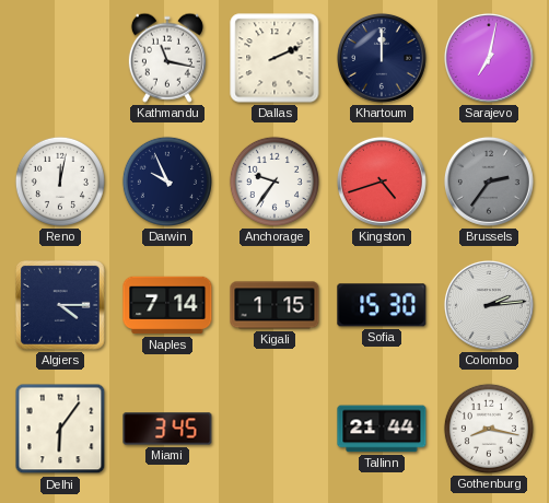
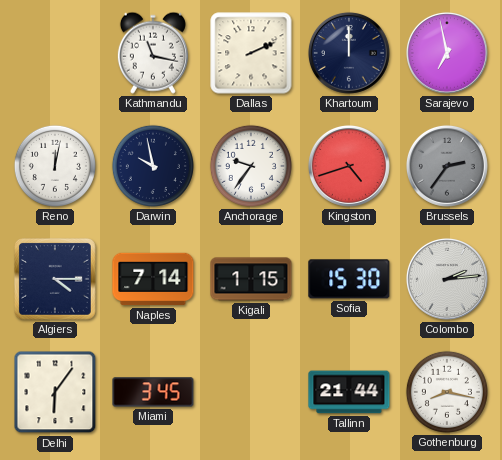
Sarajevo: 7:02 -> 6:58 (447, 53)
Darwin: 9:56 -> 9:58 (153, 166)
